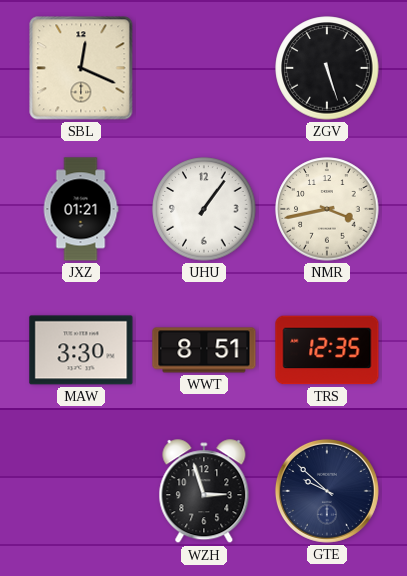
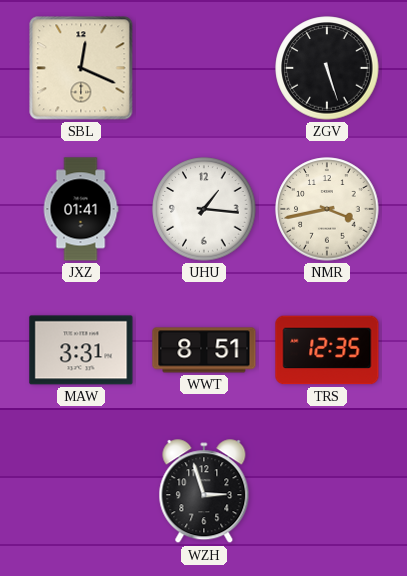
JXZ: 01:21 -> 01:41 (81, 209)
UHU: 1:06 -> 1:16 (204, 209)
MAW: 3:30 -> 3:31 (81, 350)
GTE: 9:52 -> none (327, 491)
